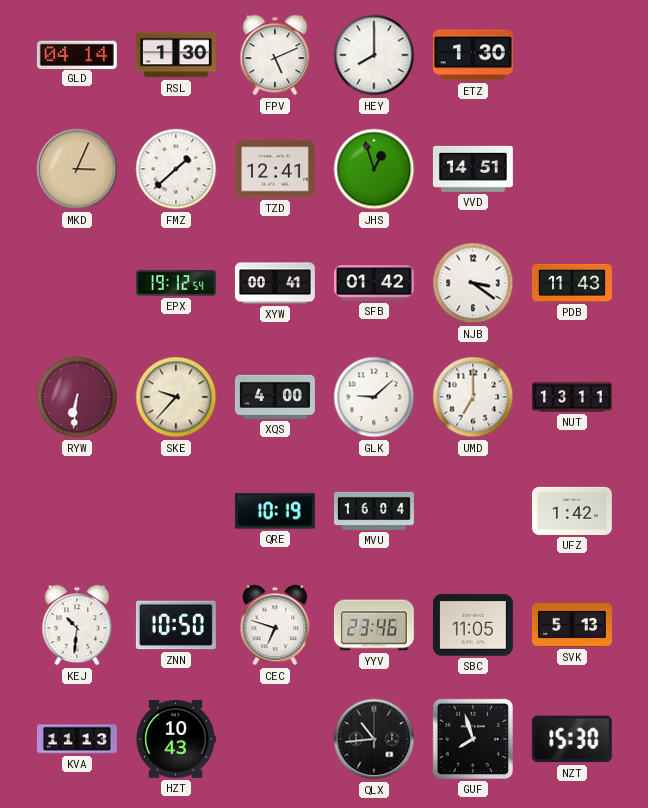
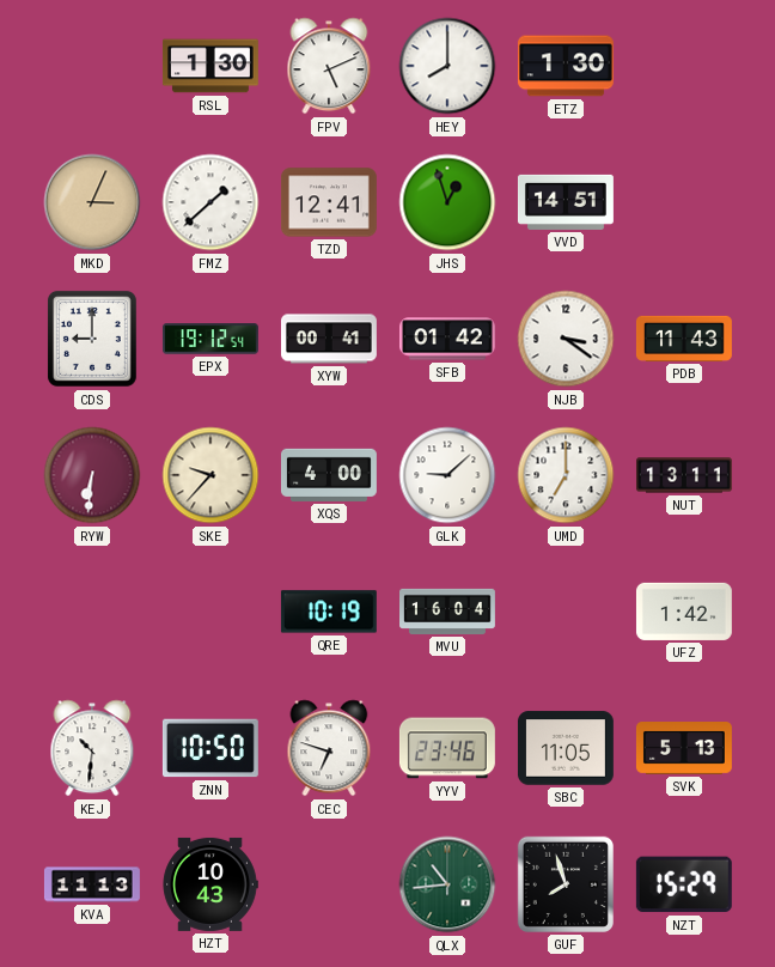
GLD: 04:14 -> none (77, 54)
CDS: none -> 9:00 (92, 339)
QLX dial: black -> green (447, 884)
NZT: 15:30 -> 15:29 (684, 884)
